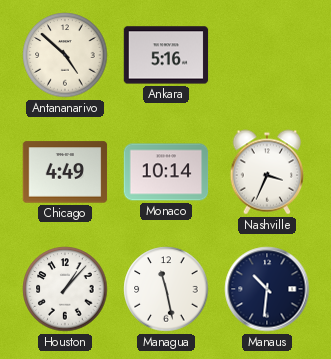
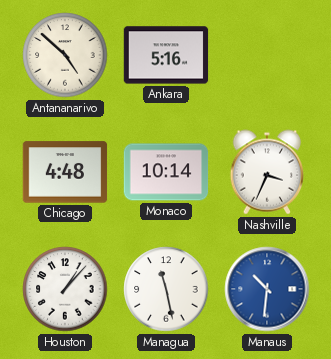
Chicago: 4:49 -> 4:48 (65, 172)
Manaus dial: navy -> blue (267, 289)
